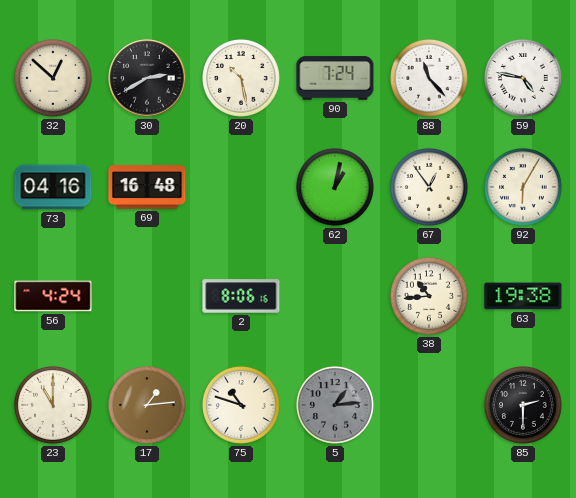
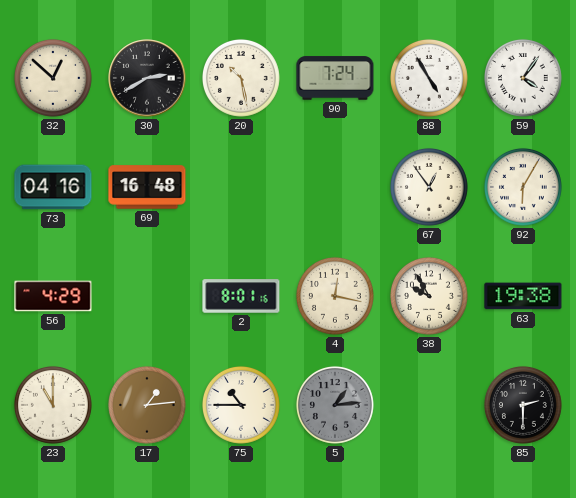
88: 11:23 -> 4:55 (429, 78)
59: 4:47 -> 4:06 (523, 78)
62: 1:02 -> none (335, 187)
56: 4:24 -> 4:29 (53, 296)
2: 8:06 -> 8:01 (241, 296)
4: none -> 12:17 (335, 296)
38: 10:44 -> 9:55 (429, 296)
75: 10:48 -> 10:45 (241, 405)
